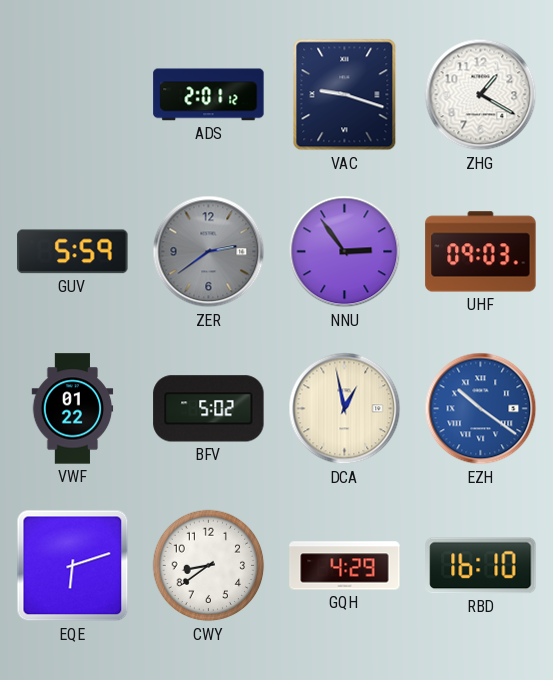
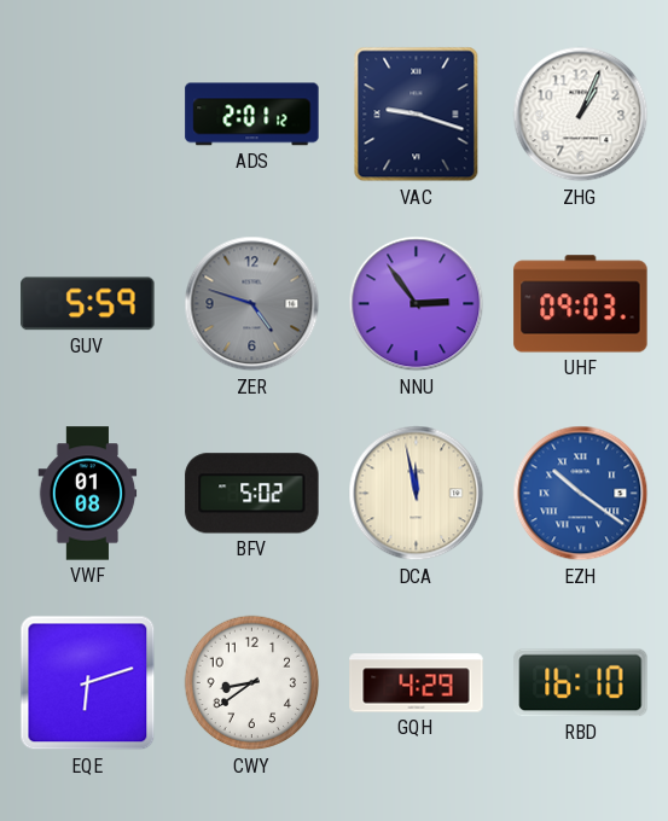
ZHG: 1:20 -> 1:04 (581, 115)
ZER: 2:39 -> 4:48 (252, 304)
VWF: 01:22 -> 01:08 (88, 494)
DCA: 12:58 -> 11:58 (417, 494)
